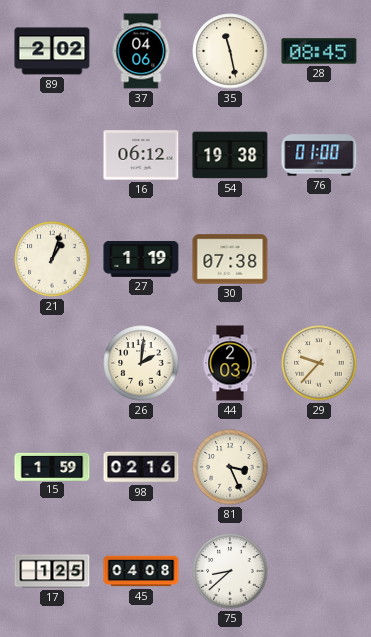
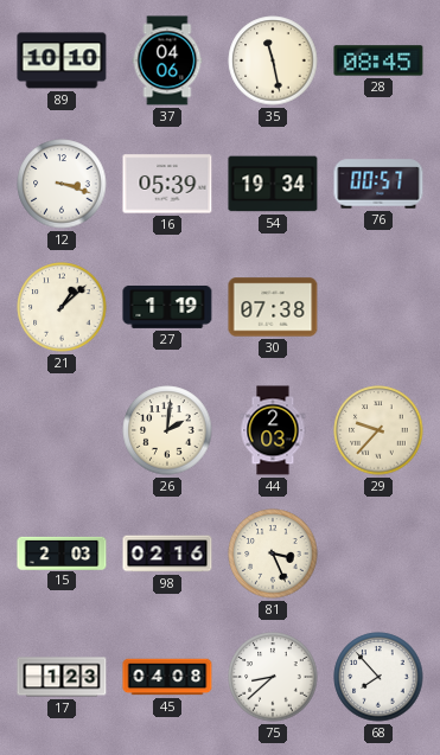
89: 2:02 -> 10:10 (62, 60)
12: none -> 3:18 (62, 184)
16: 06:12 -> 05:39 (167, 184)
54: 19:38 -> 19:34 (273, 184)
76: 01:00 -> 00:57 (378, 184)
21: 1:03 -> 1:08 (62, 307)
15: 1:59 -> 2:03 (62, 552)
17: 1:25 -> 1:23 (62, 677)
68: none -> 7:53 (378, 677)
